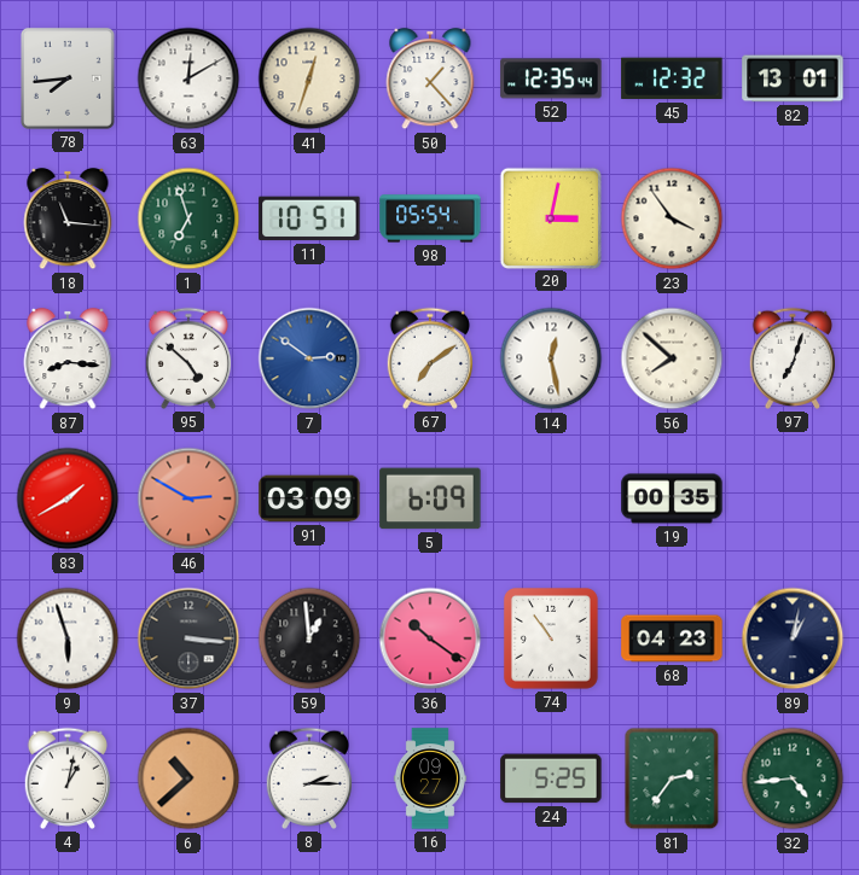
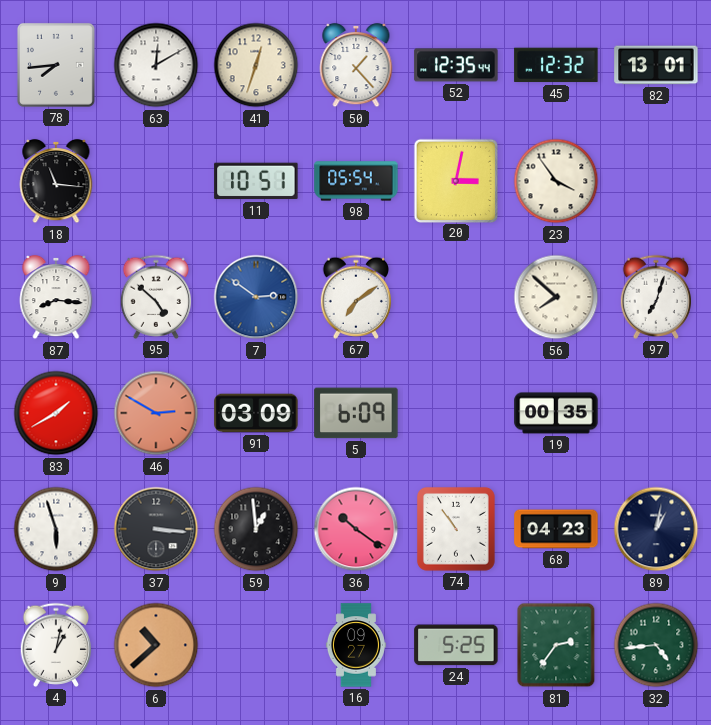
1: 6:57 -> none (188, 218)
14: 12:28 -> none (551, 358)
8: 2:15 -> none (309, 778)
